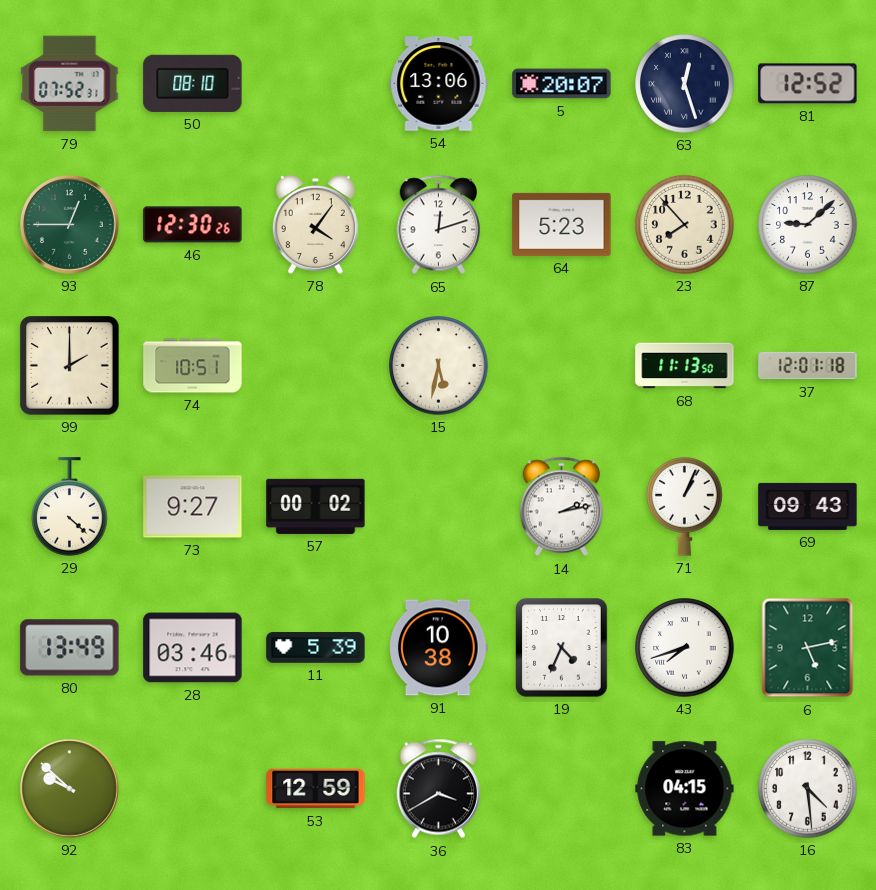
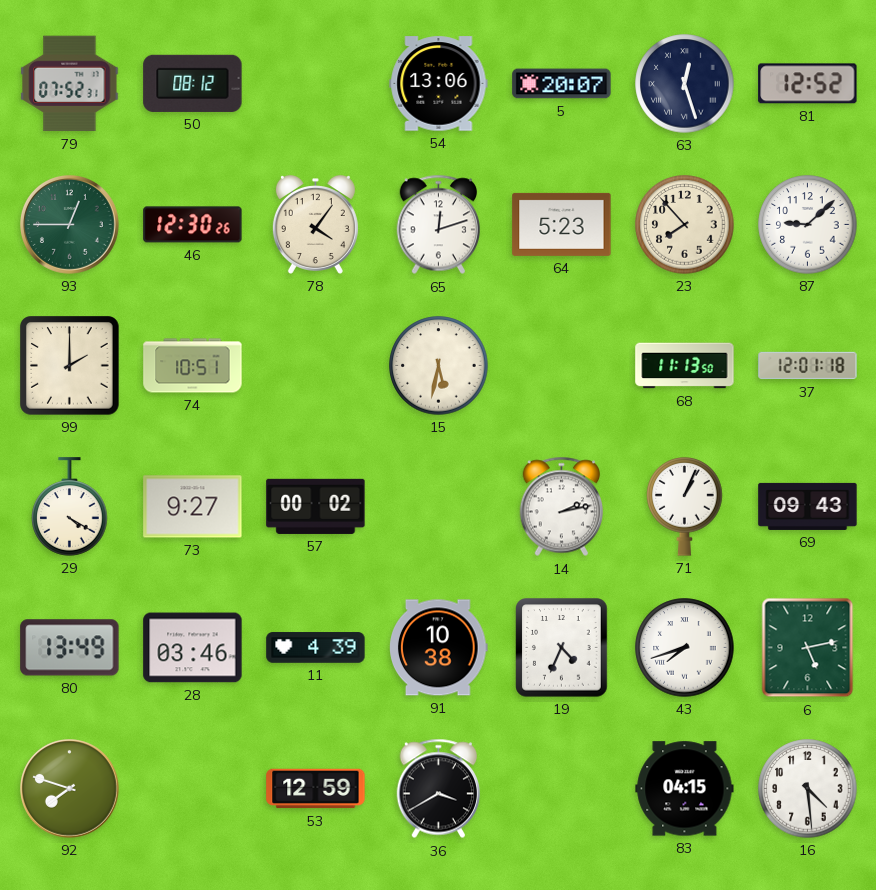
50: 08:10 -> 08:12 (193, 83)
29: 4:22 -> 4:20 (70, 507)
11: 5:39 -> 4:39 (316, 648)
92: 9:52 -> 7:48 (70, 789)
